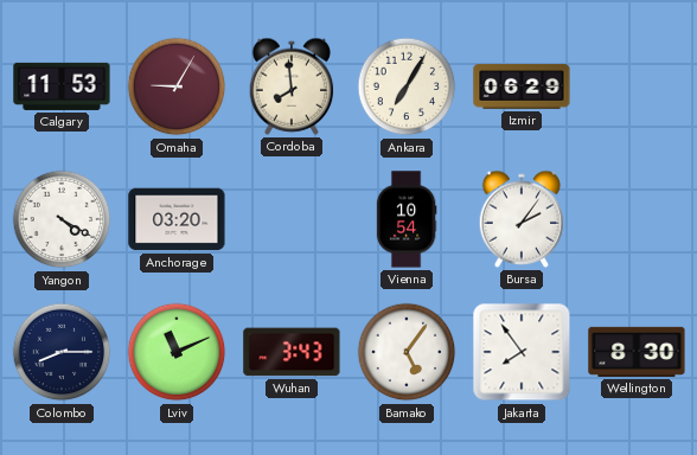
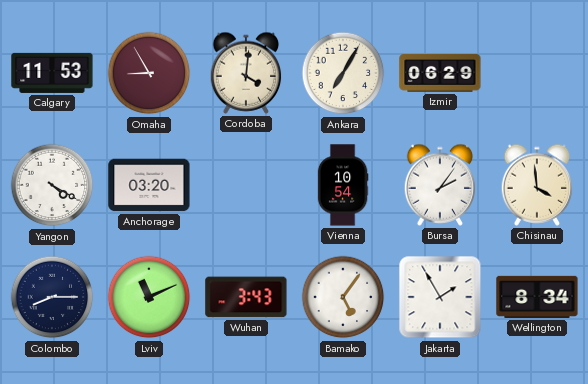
Omaha: 9:05 -> 8:55 (149, 73)
Cordoba: 7:59 -> 4:01 (246, 73)
Chisinau: none -> 3:59 (537, 185)
Jakarta: 7:54 -> 1:55 (440, 297)
Wellington: 8:30 -> 8:34 (537, 297)
